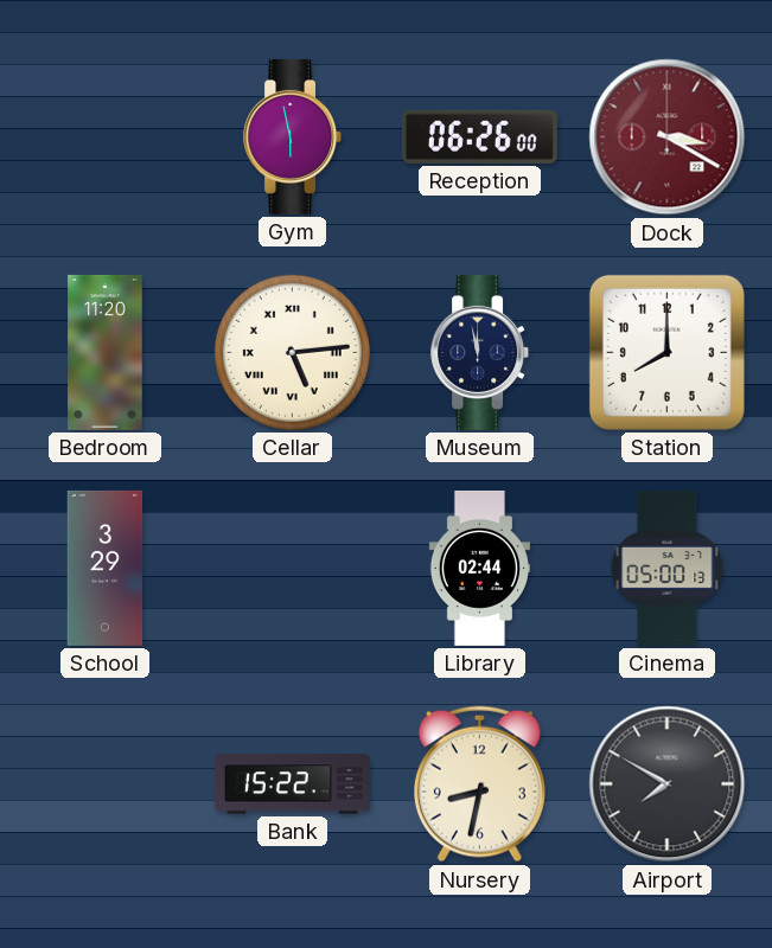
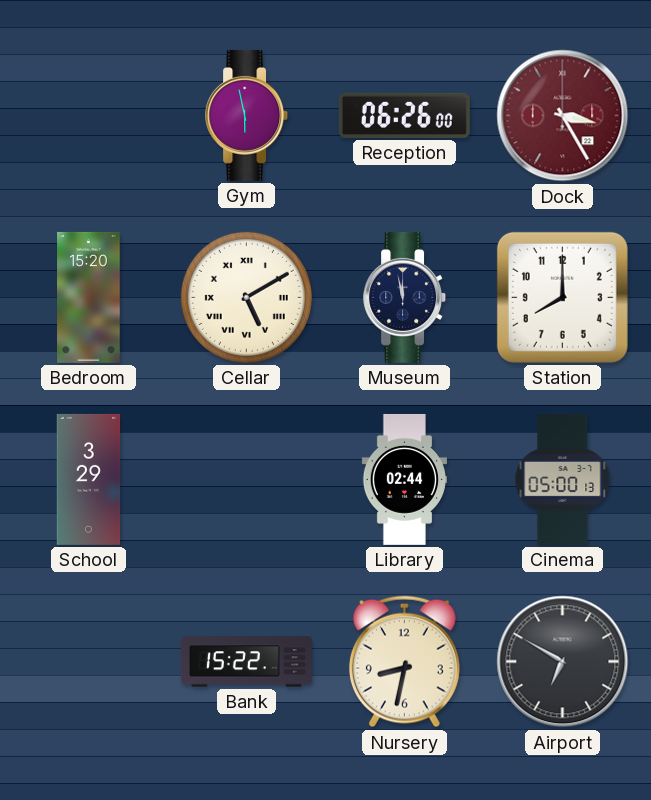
Dock: 3:20 -> 3:25 (563, 116)
Bedroom: 11:20 -> 15:20 (89, 297)
Cellar: 5:14 -> 5:10 (246, 297)
Airport: 7:50 -> 6:50 (563, 662)
